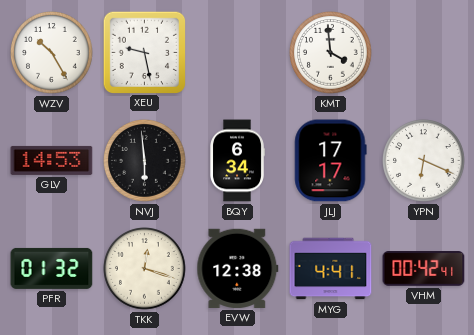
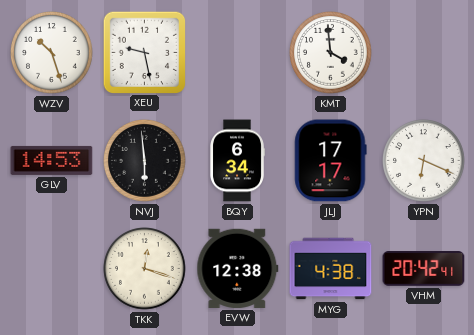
WZV: 10:25 -> 10:27 (52, 53)
PFR: 01:32 -> none (52, 268)
MYG: 4:41 -> 4:38 (331, 269)
VHM: 00:42 -> 20:42 (424, 269)
